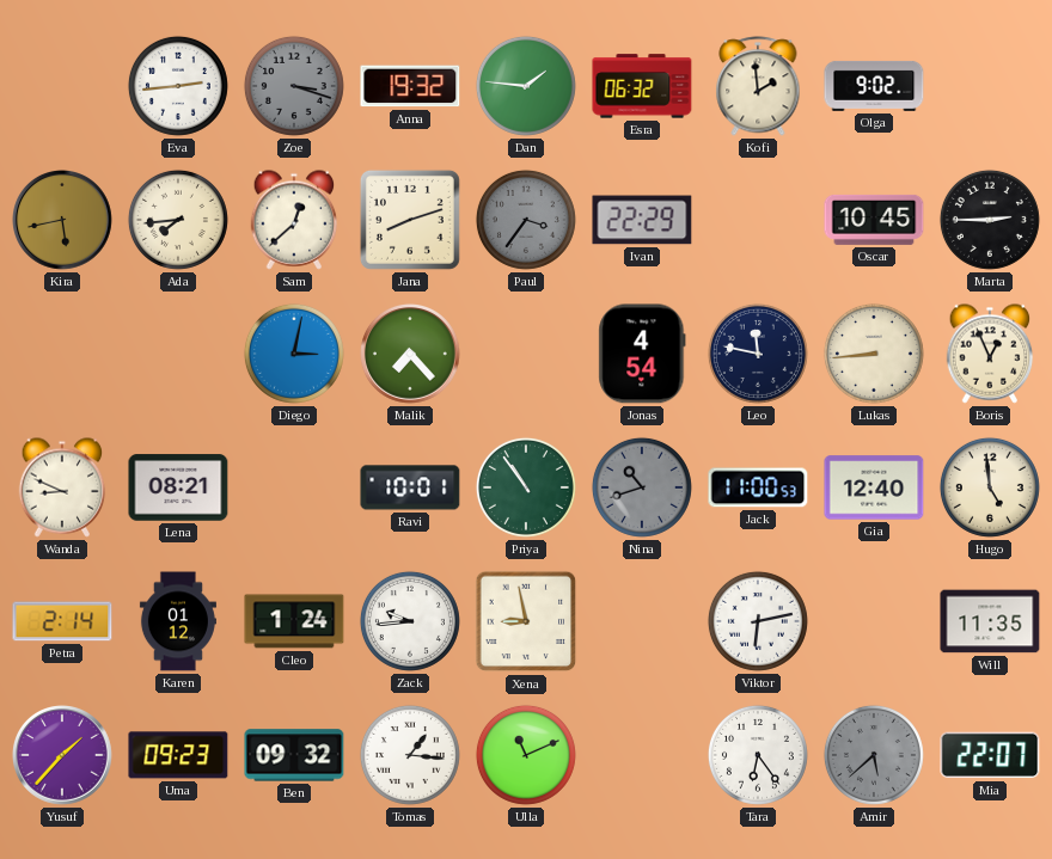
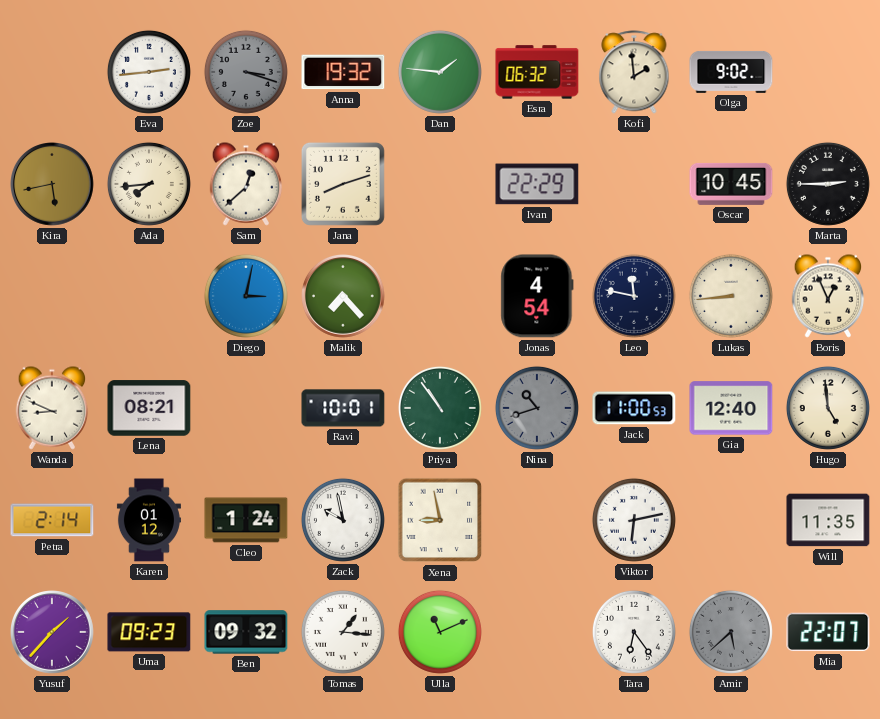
Paul: 3:36 -> none (526, 220)
Zack: 9:44 -> 9:58 (343, 520)
